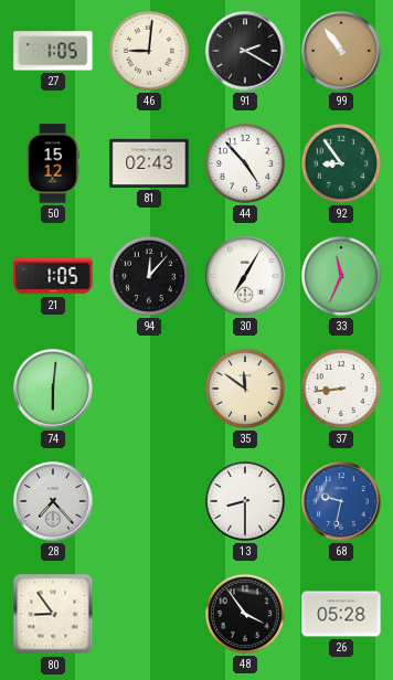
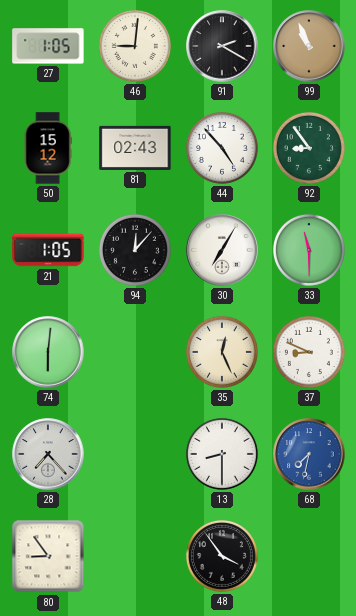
99: 10:54 -> 10:56 (309, 46)
33: 11:34 -> 11:30 (309, 250)
35: 11:51 -> 12:26 (222, 352)
37: 8:44 -> 8:49 (309, 352)
68: 9:32 -> 7:32 (309, 454)
26: 05:28 -> none (341, 614)
